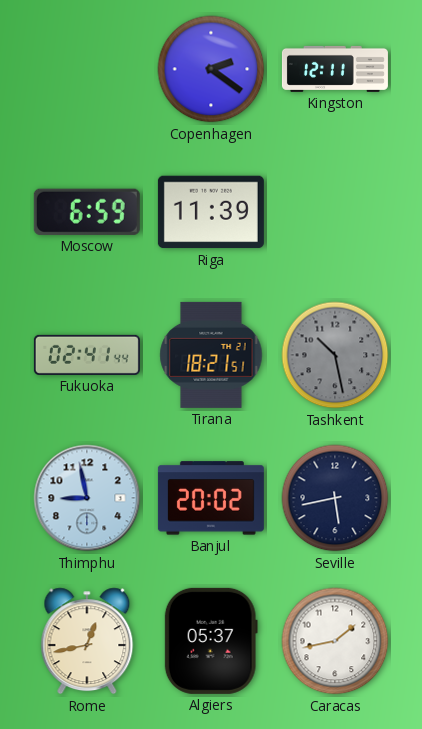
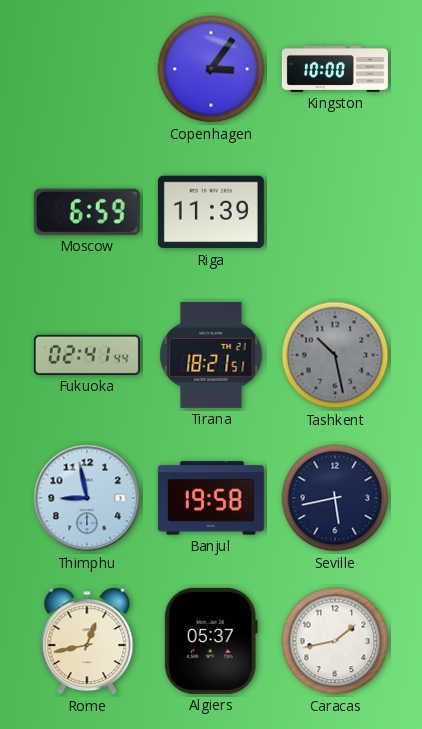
Copenhagen: 2:21 -> 3:06 (211, 69)
Kingston: 12:11 -> 10:00 (335, 69)
Banjul: 20:02 -> 19:58 (211, 498)
